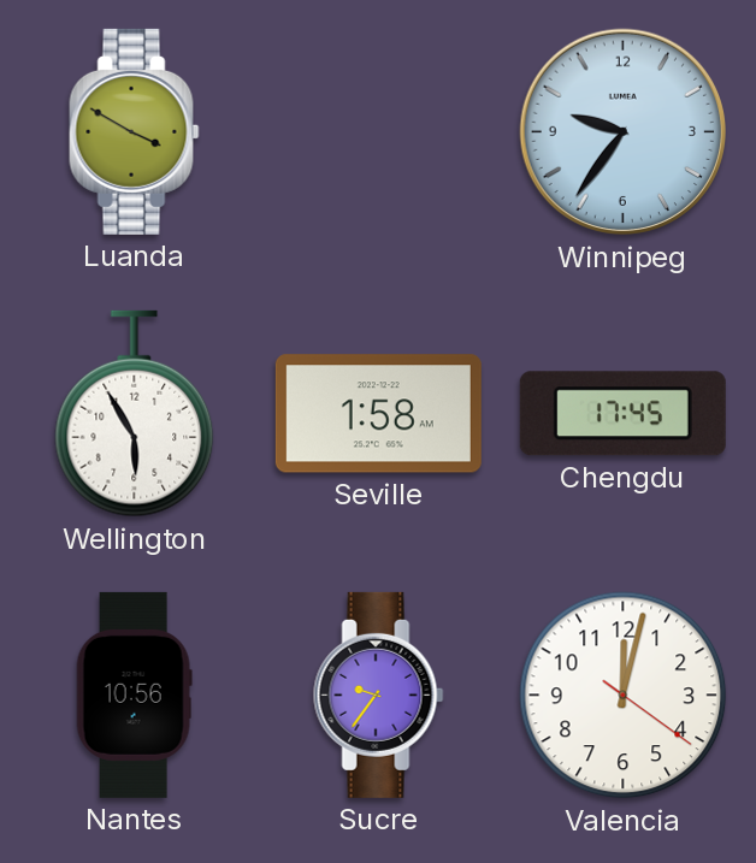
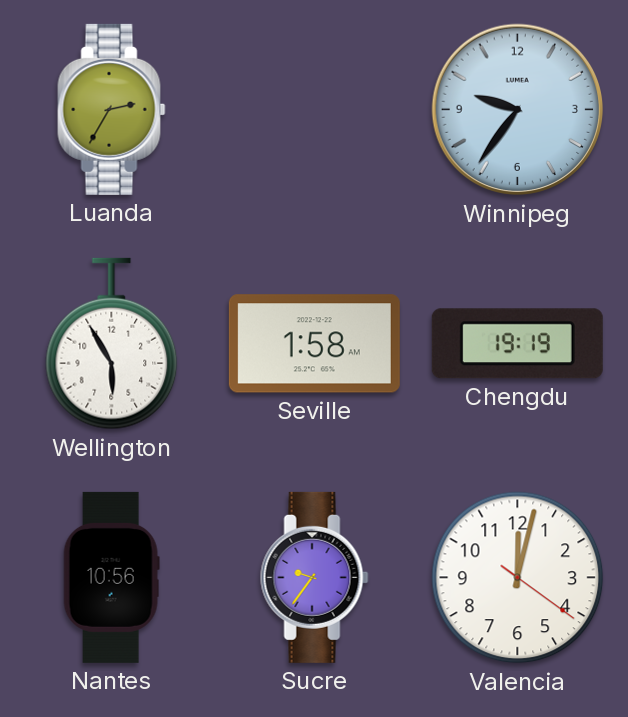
Luanda: 3:50 -> 2:35 (112, 109)
Chengdu: 17:45 -> 19:19 (517, 344)
